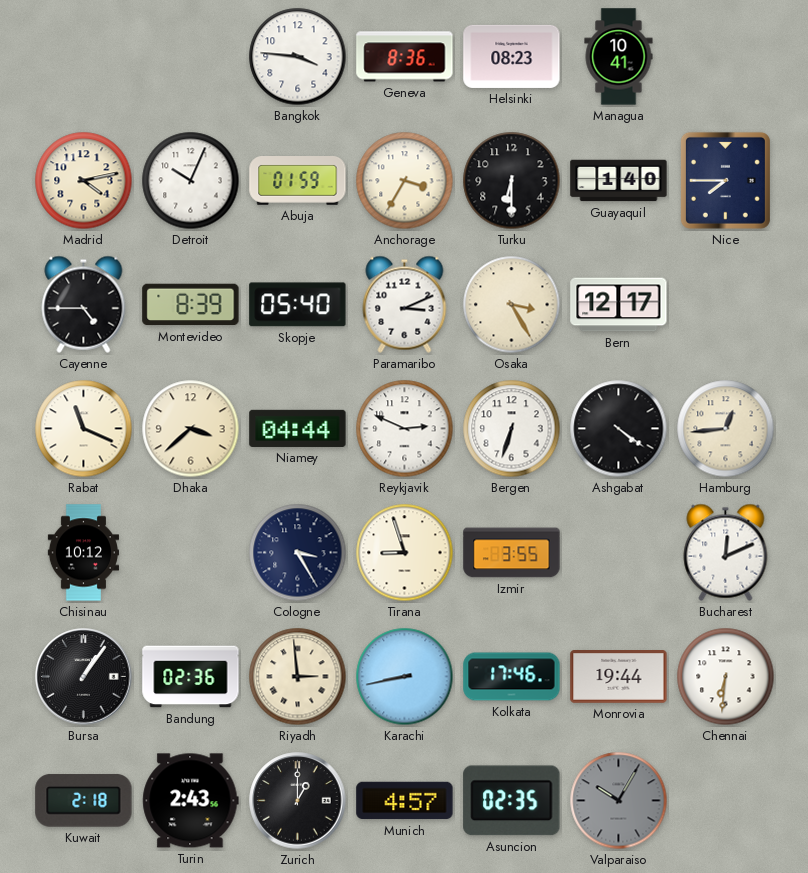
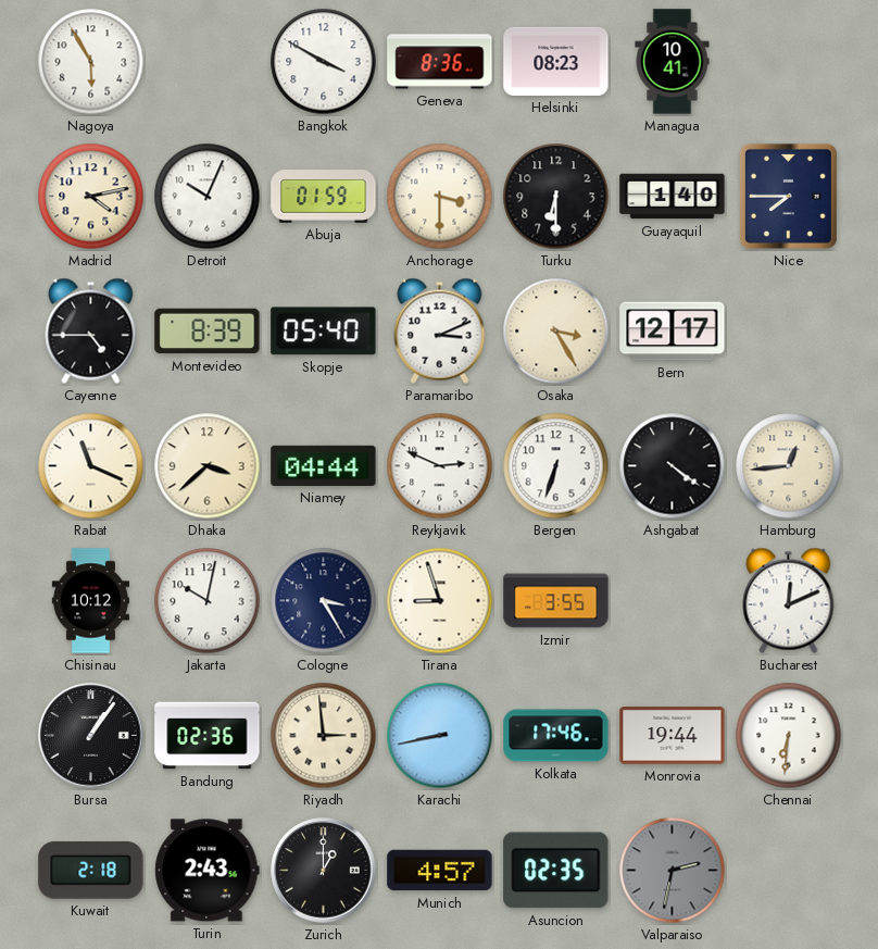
Nagoya: none -> 5:55 (91, 62)
Bangkok: 3:46 -> 3:50 (324, 62)
Anchorage: 3:35 -> 3:30 (440, 197)
Jakarta: none -> 10:02 (208, 601)
Valparaiso: 10:05 -> 2:32 (673, 871)
